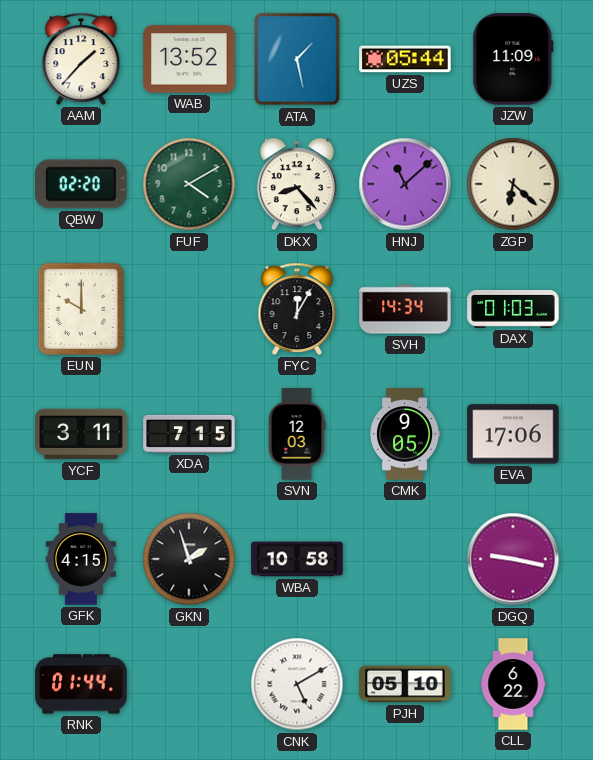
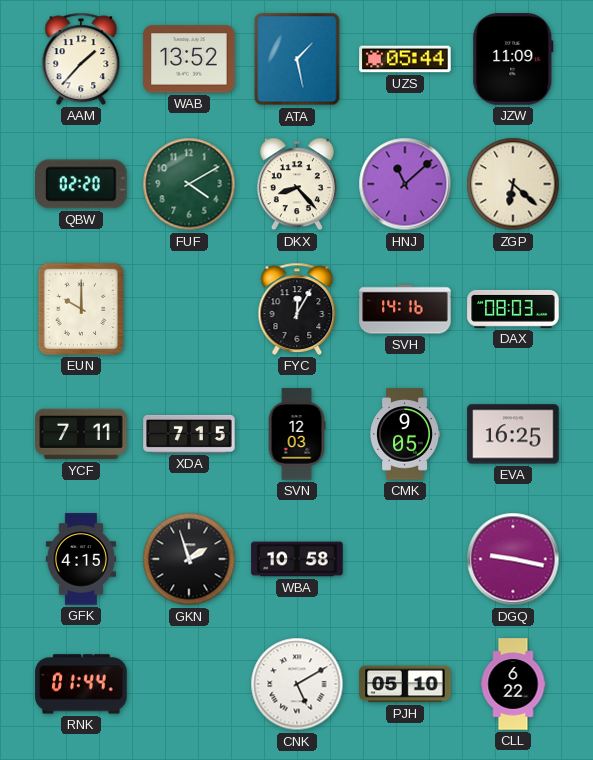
SVH: 14:34 -> 14:16 (405, 309)
DAX: 01:03 -> 08:03 (513, 309)
YCF: 3:11 -> 7:11 (81, 434)
EVA: 17:06 -> 16:25 (513, 434)
